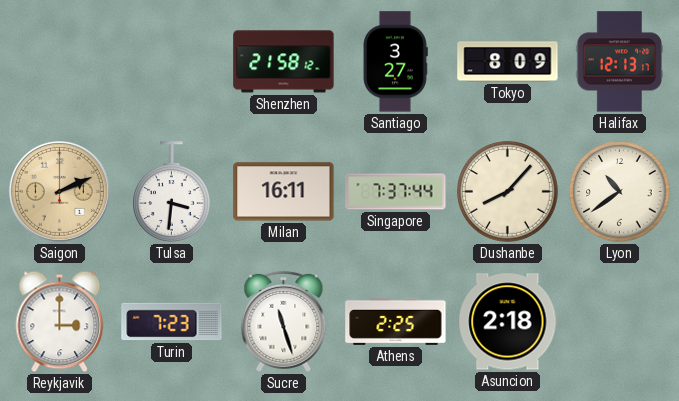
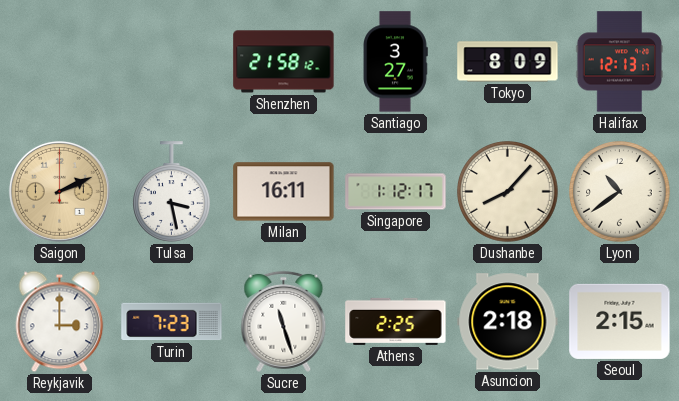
Tulsa: 3:31 -> 3:28 (172, 192)
Singapore: 7:37 -> 1:12 (396, 192)
Seoul: none -> 2:15 (620, 321)
